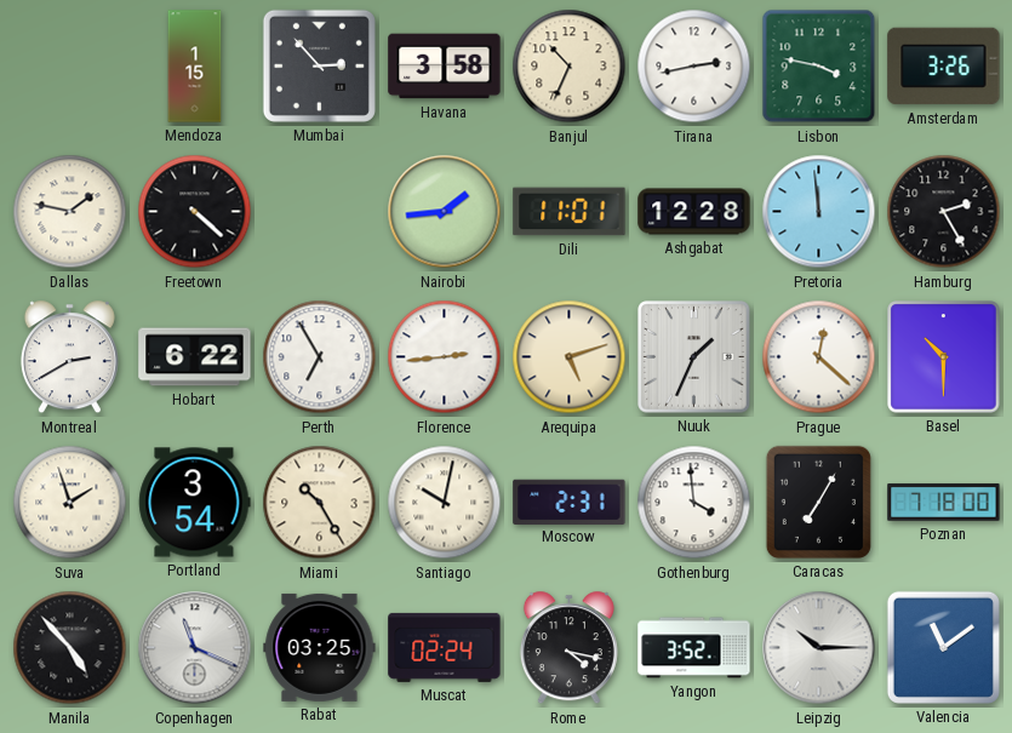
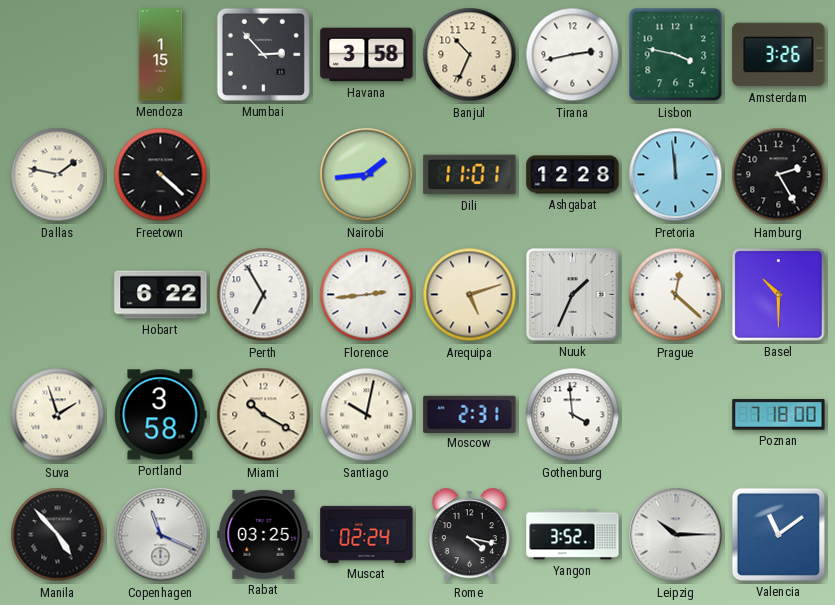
Montreal: 2:40 -> none (69, 357)
Portland: 3:54 -> 3:58 (161, 415)
Miami: 10:25 -> 10:20 (264, 415)
Caracas: 7:05 -> none (818, 502)
